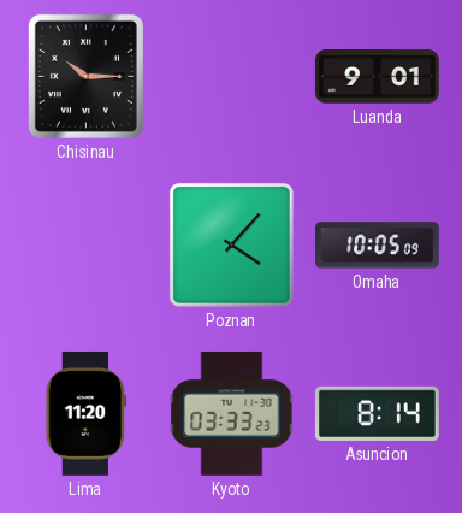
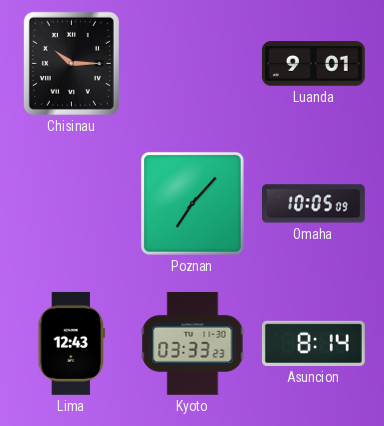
Poznan: 4:07 -> 7:07 (192, 203)
Lima: 11:20 -> 12:43 (72, 343)
